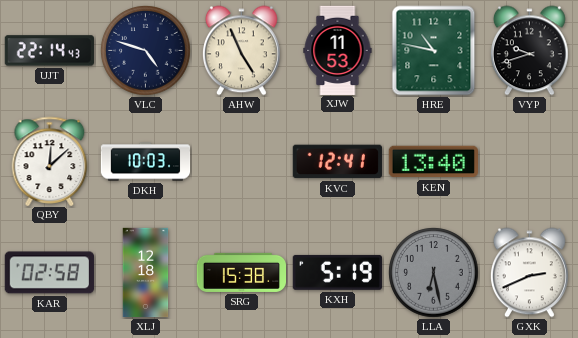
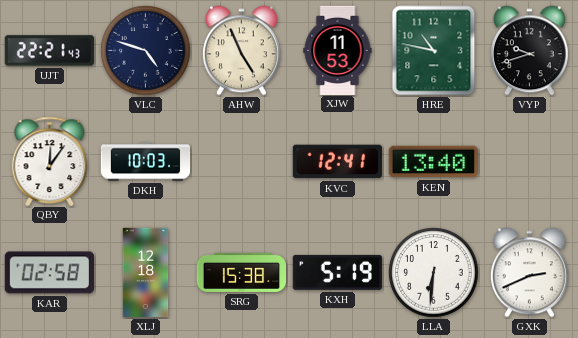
UJT: 22:14 -> 22:21 (49, 51)
QBY: 12:08 -> 12:06 (50, 161)
LLA: 6:28 -> 6:31 (434, 273)
LLA dial: grey -> white (434, 273)
